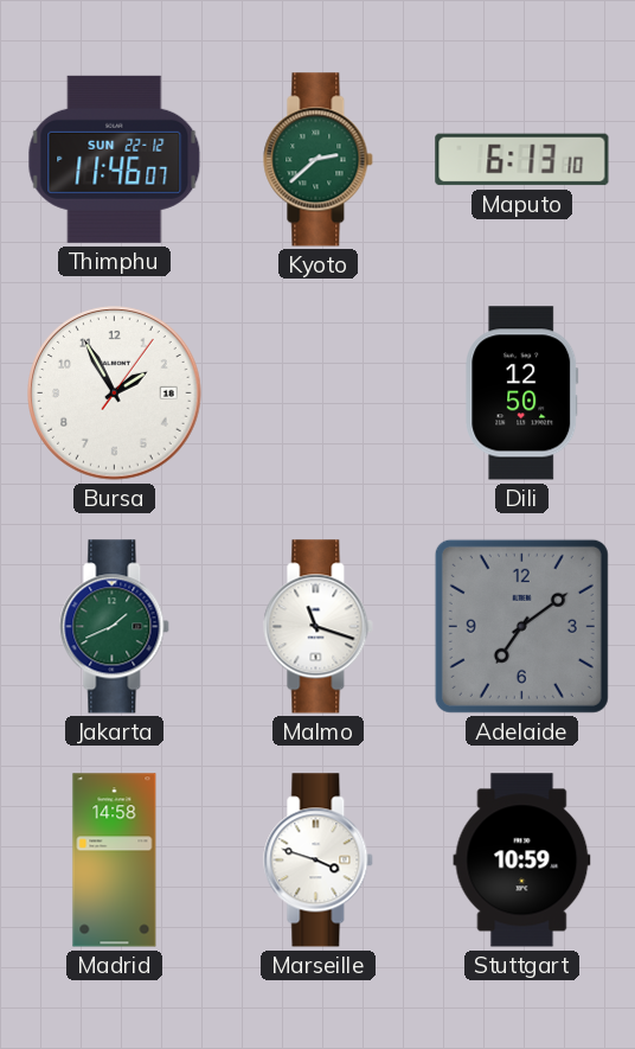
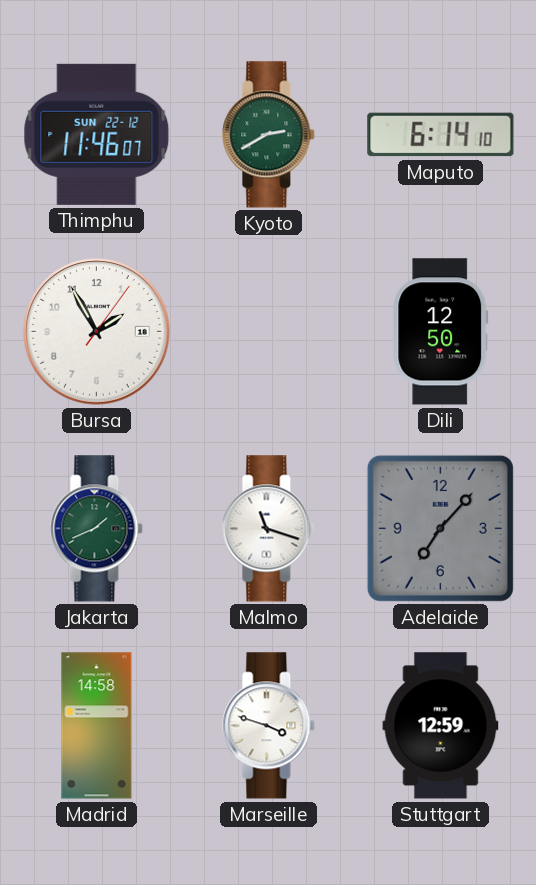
Kyoto: 2:38 -> 2:40 (269, 135)
Maputo: 6:13 -> 6:14 (441, 135)
Adelaide: 7:09 -> 7:07 (440, 528)
Stuttgart: 10:59 -> 12:59 (441, 726)
